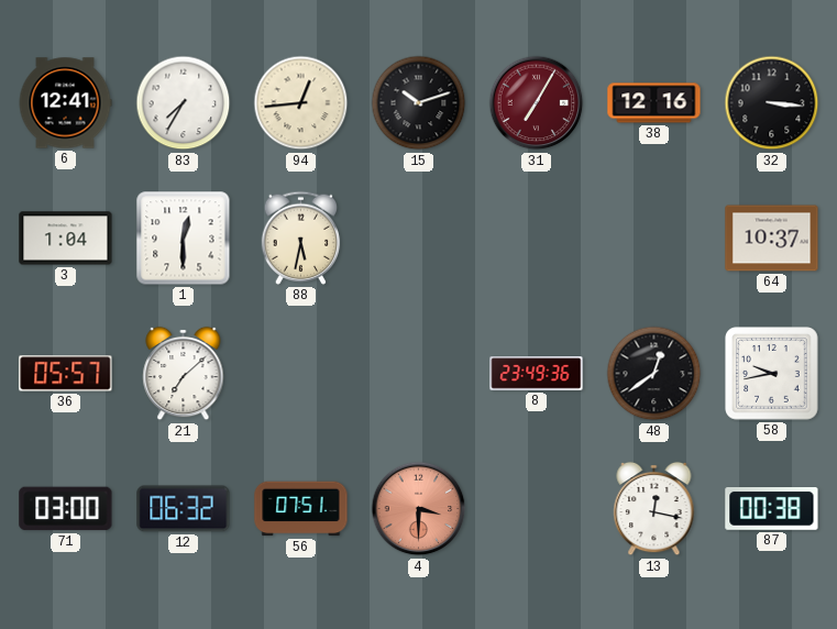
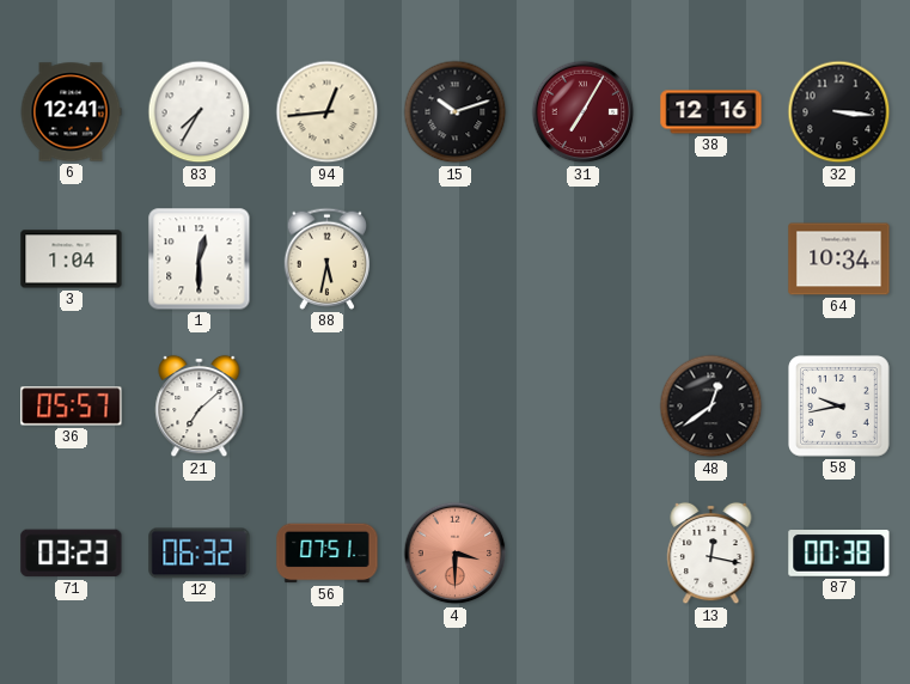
64: 10:37 -> 10:34 (839, 259)
8: 23:49 -> none (537, 374)
71: 03:00 -> 03:23 (72, 554)
